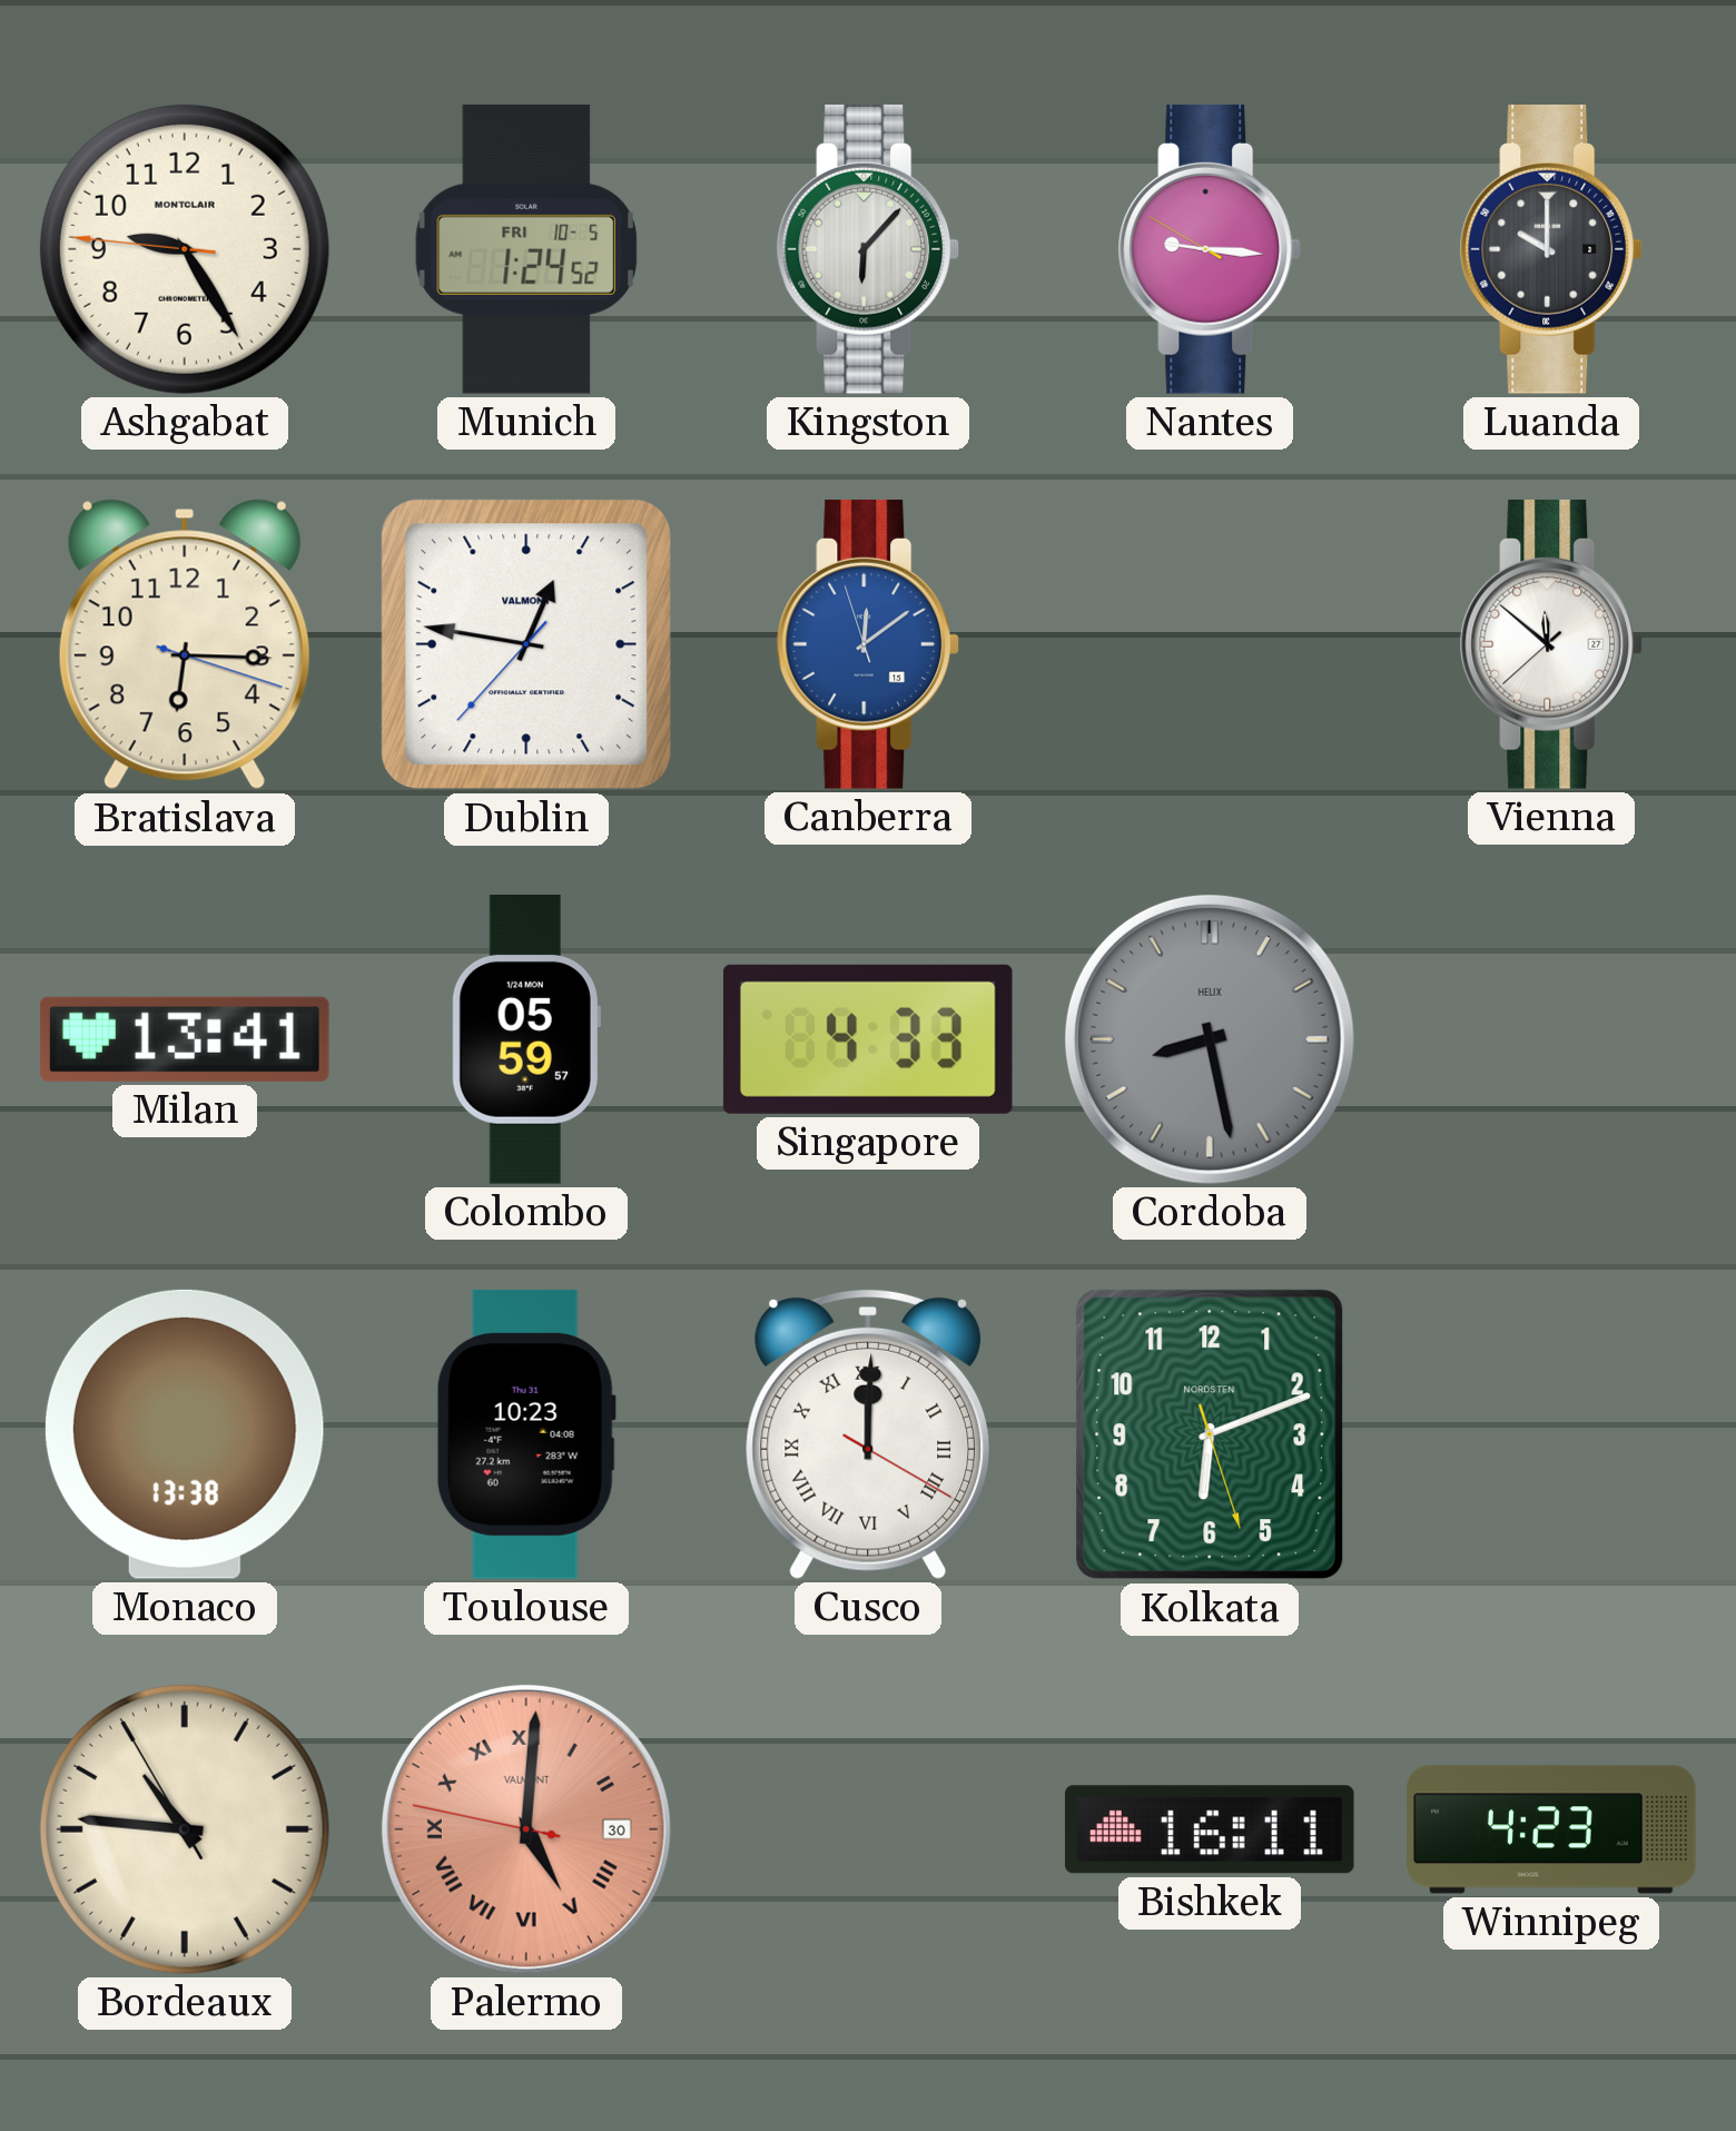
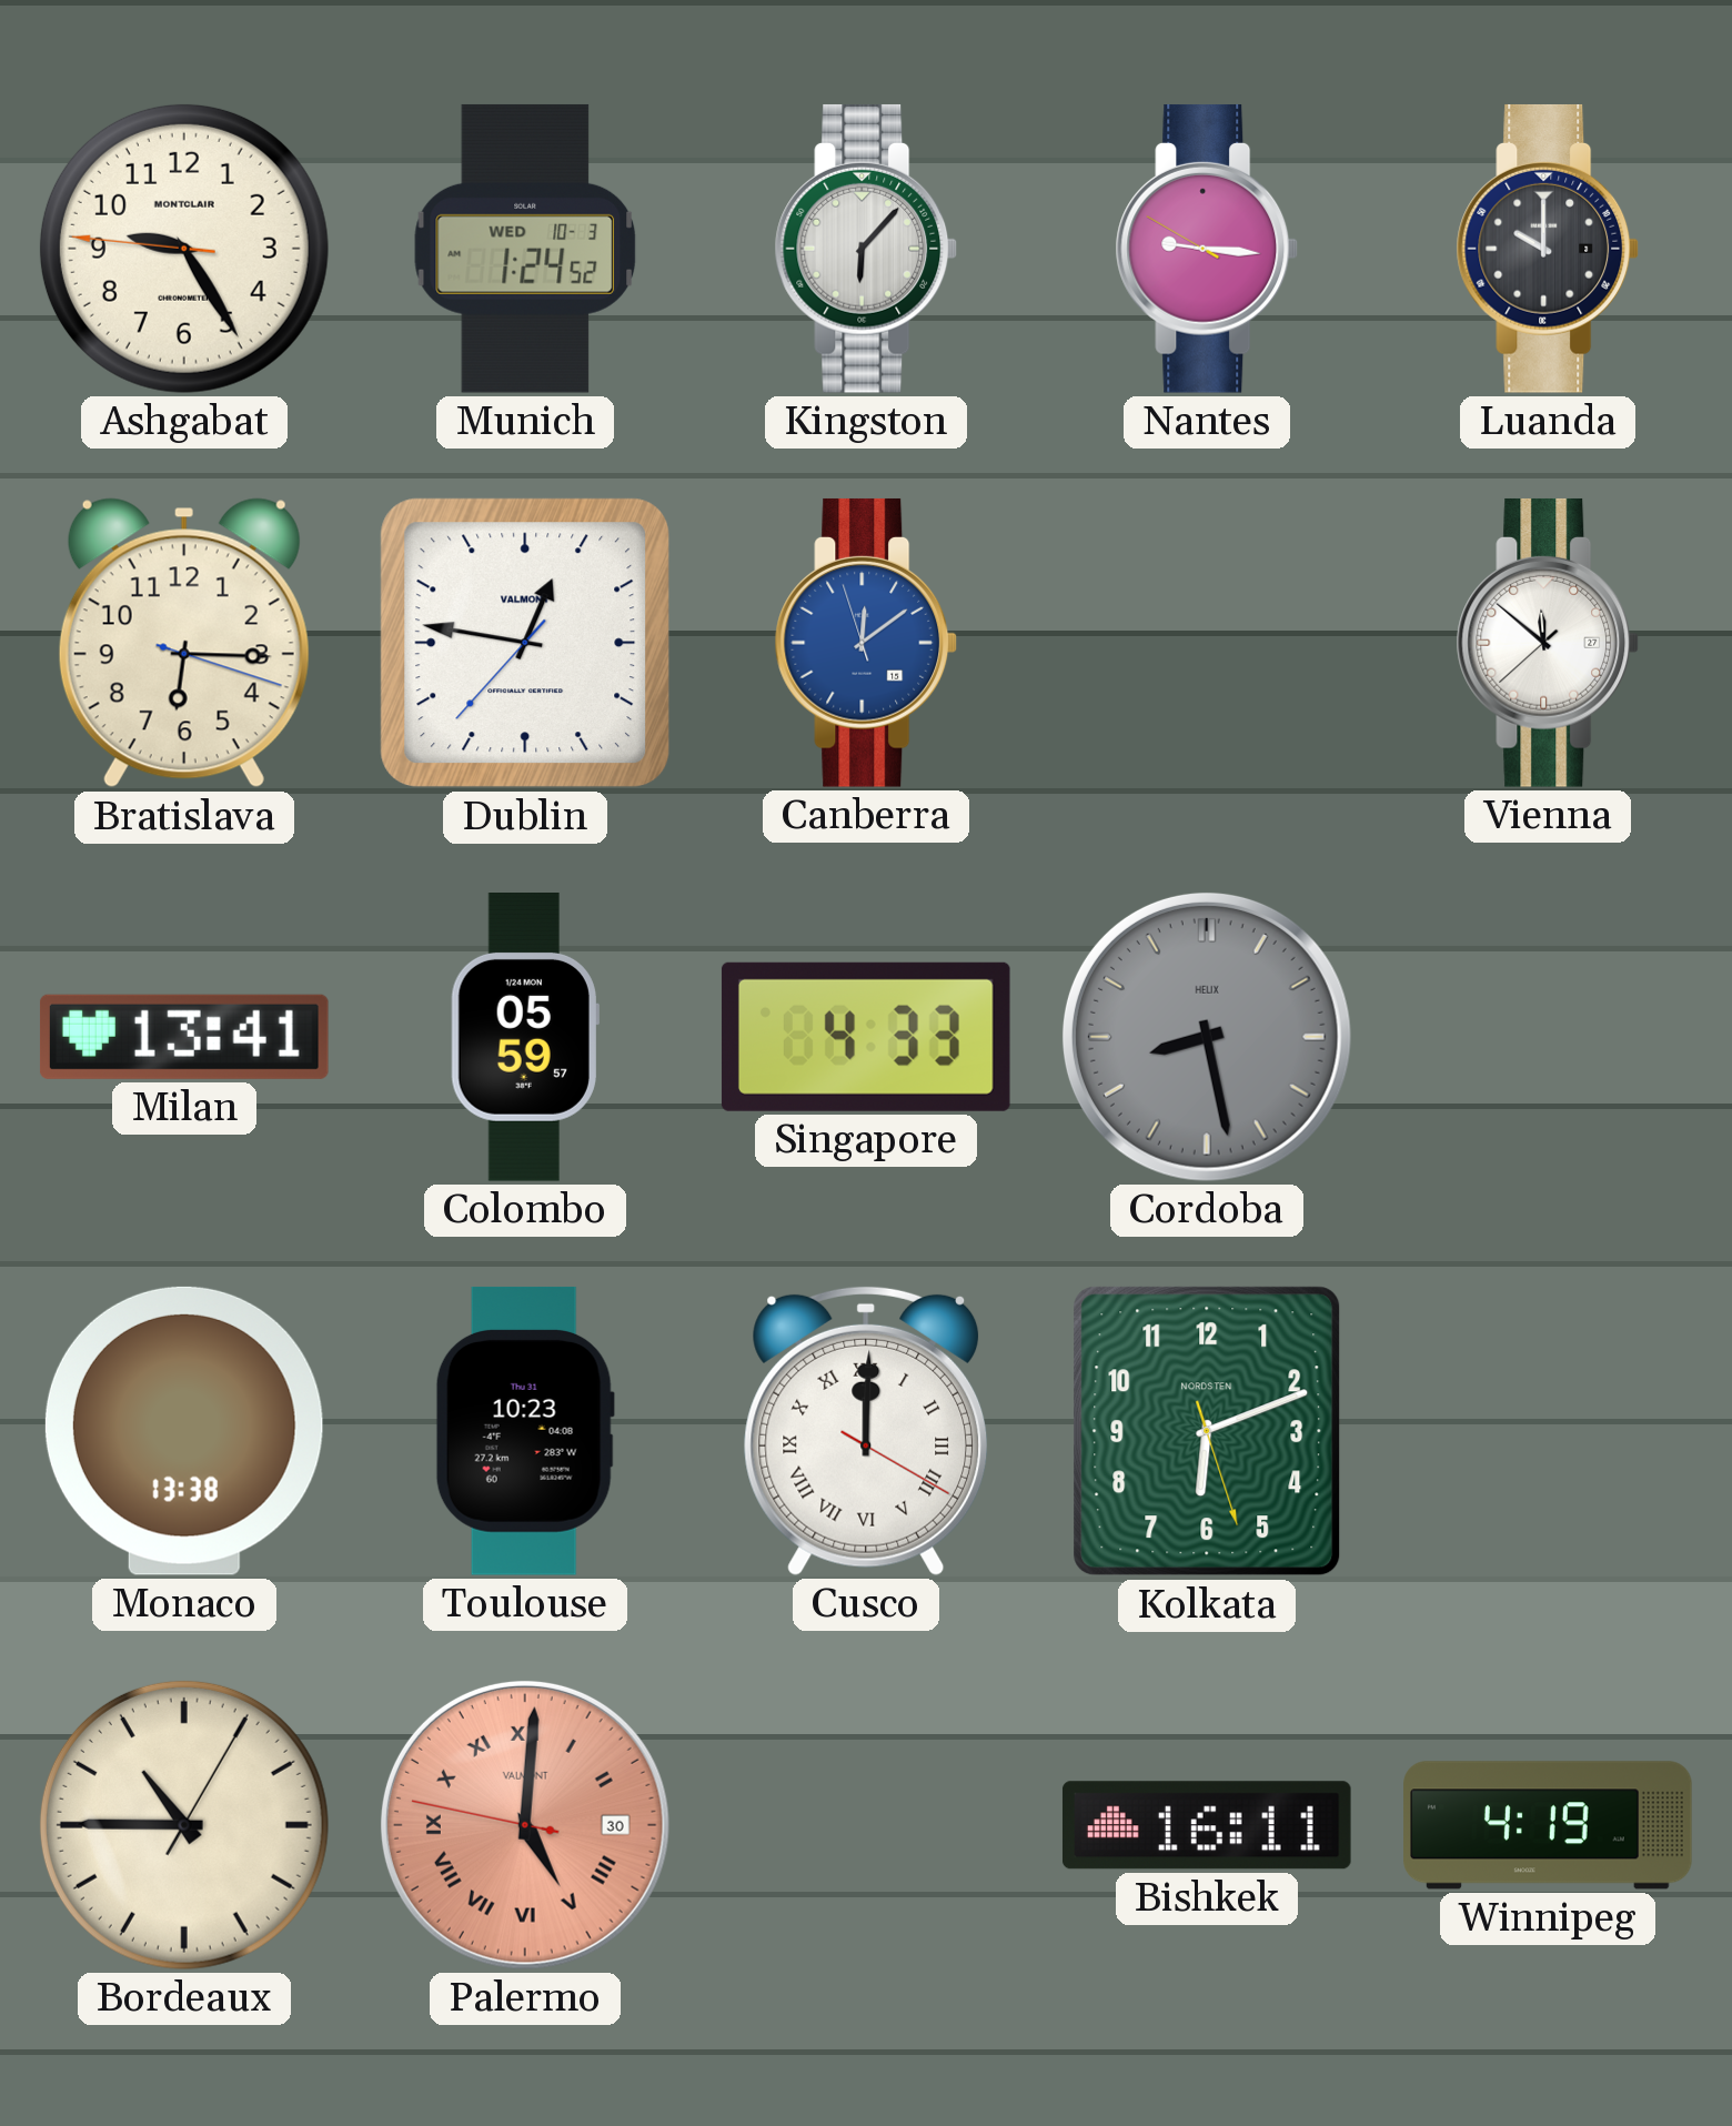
Munich date: FRI 10-5 -> WED 10-3 (525, 249)
Bordeaux: 10:45:55 -> 10:45:05 (184, 1825)
Winnipeg: 4:23 -> 4:19 (1548, 1825)
